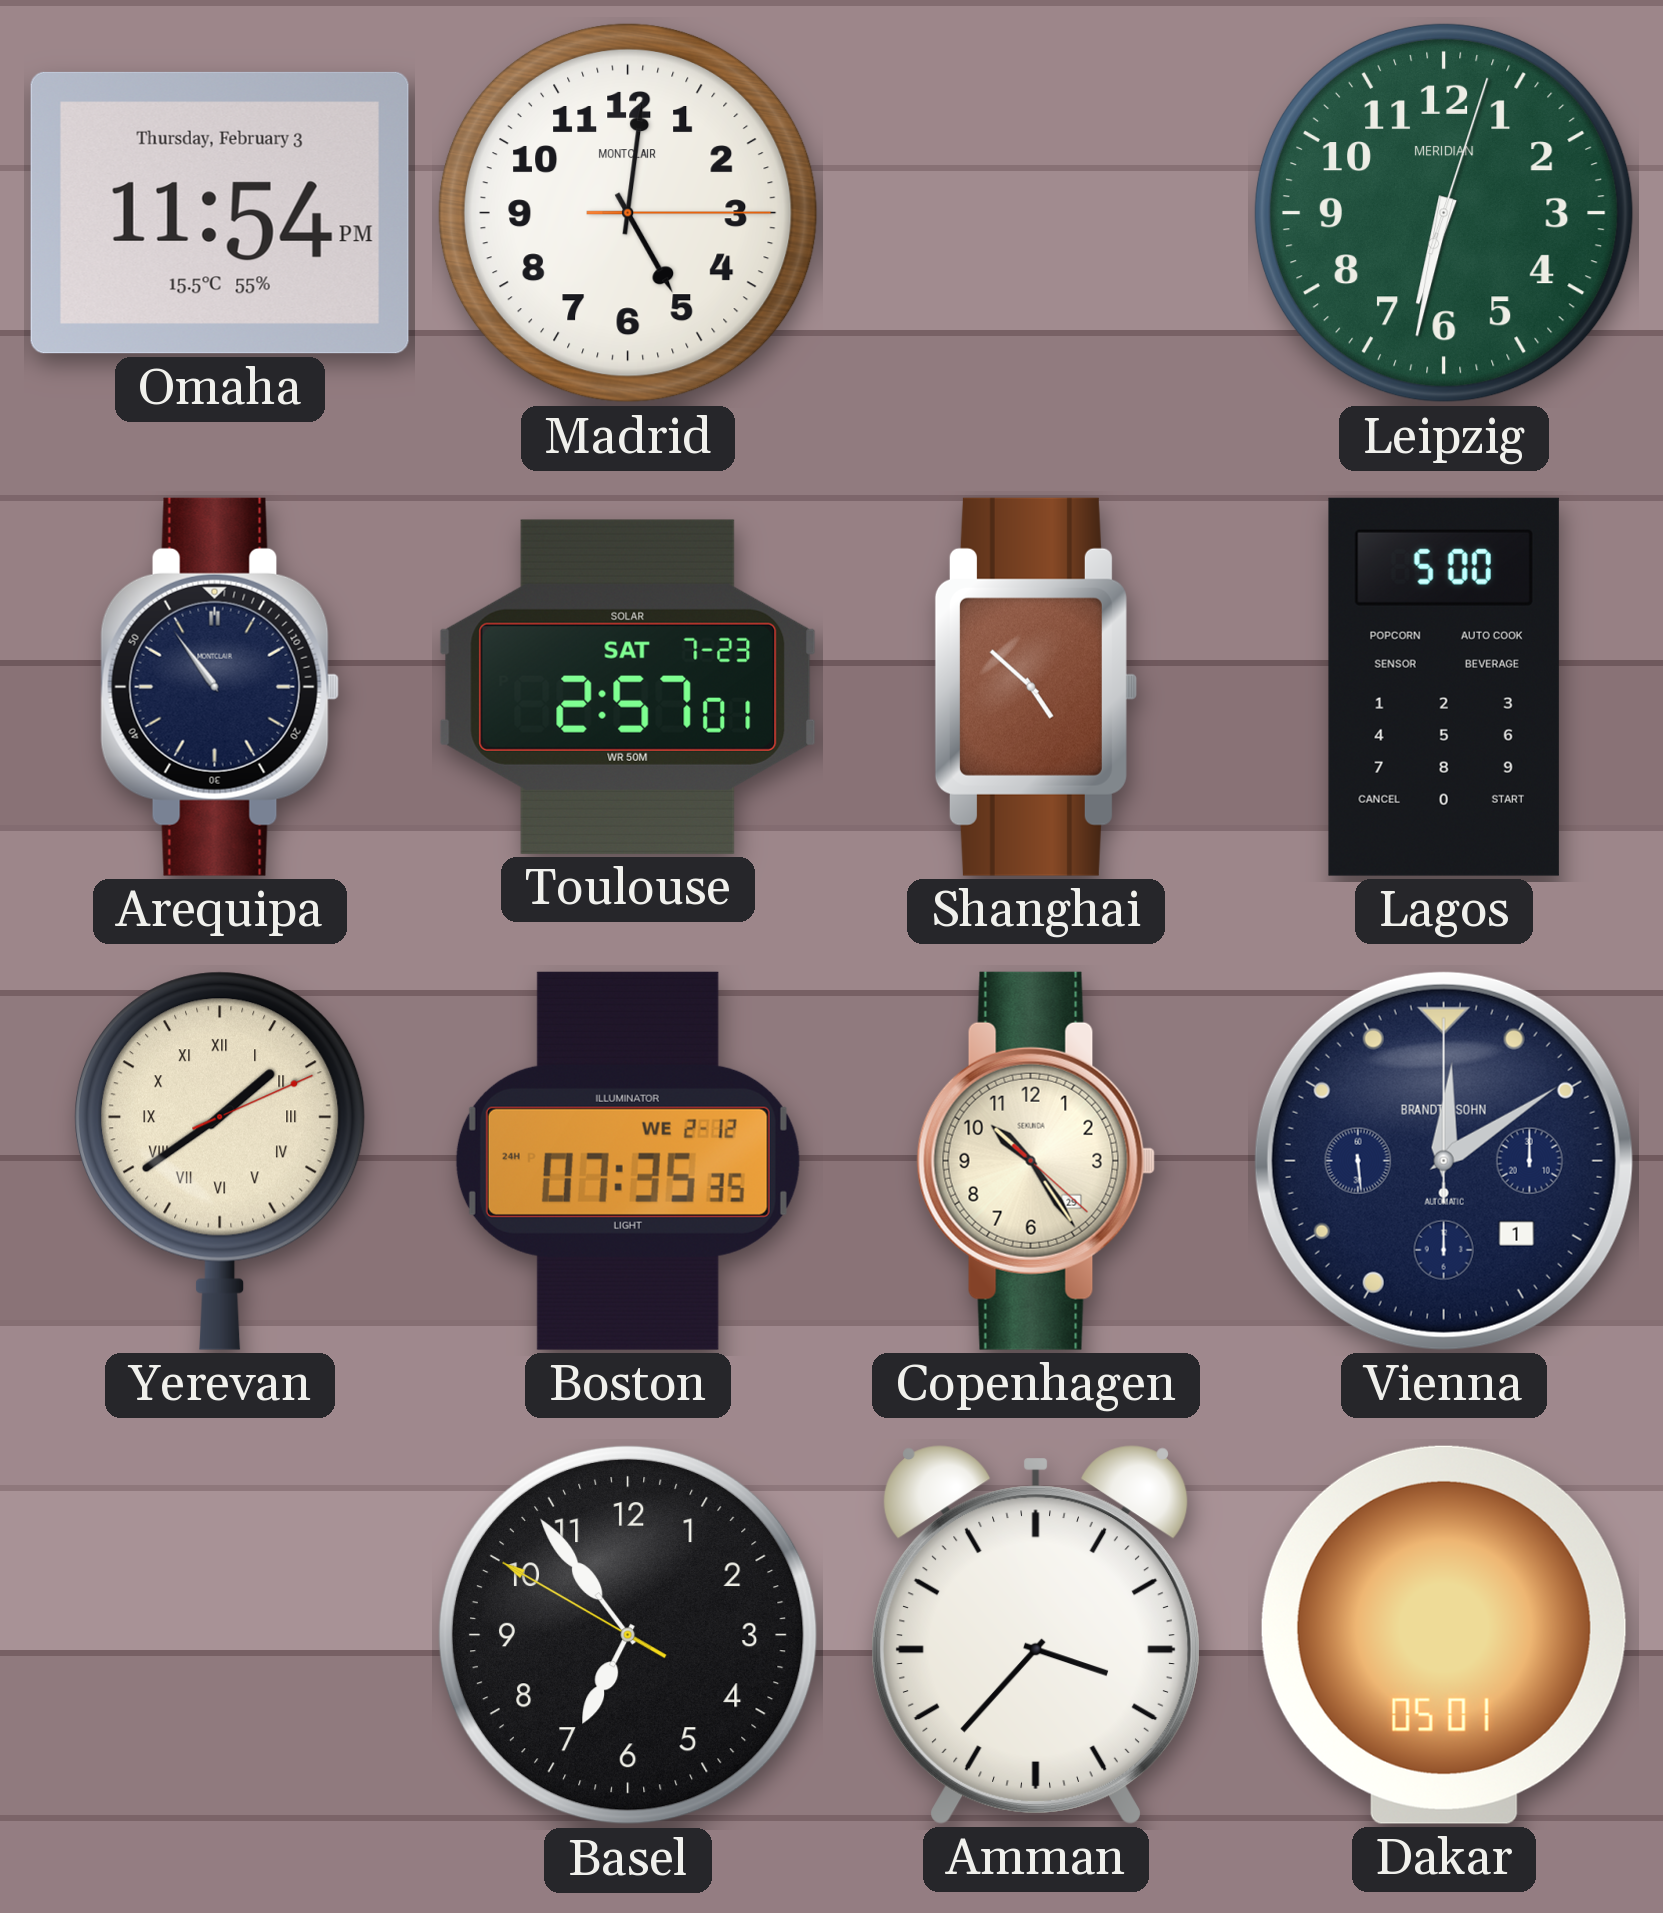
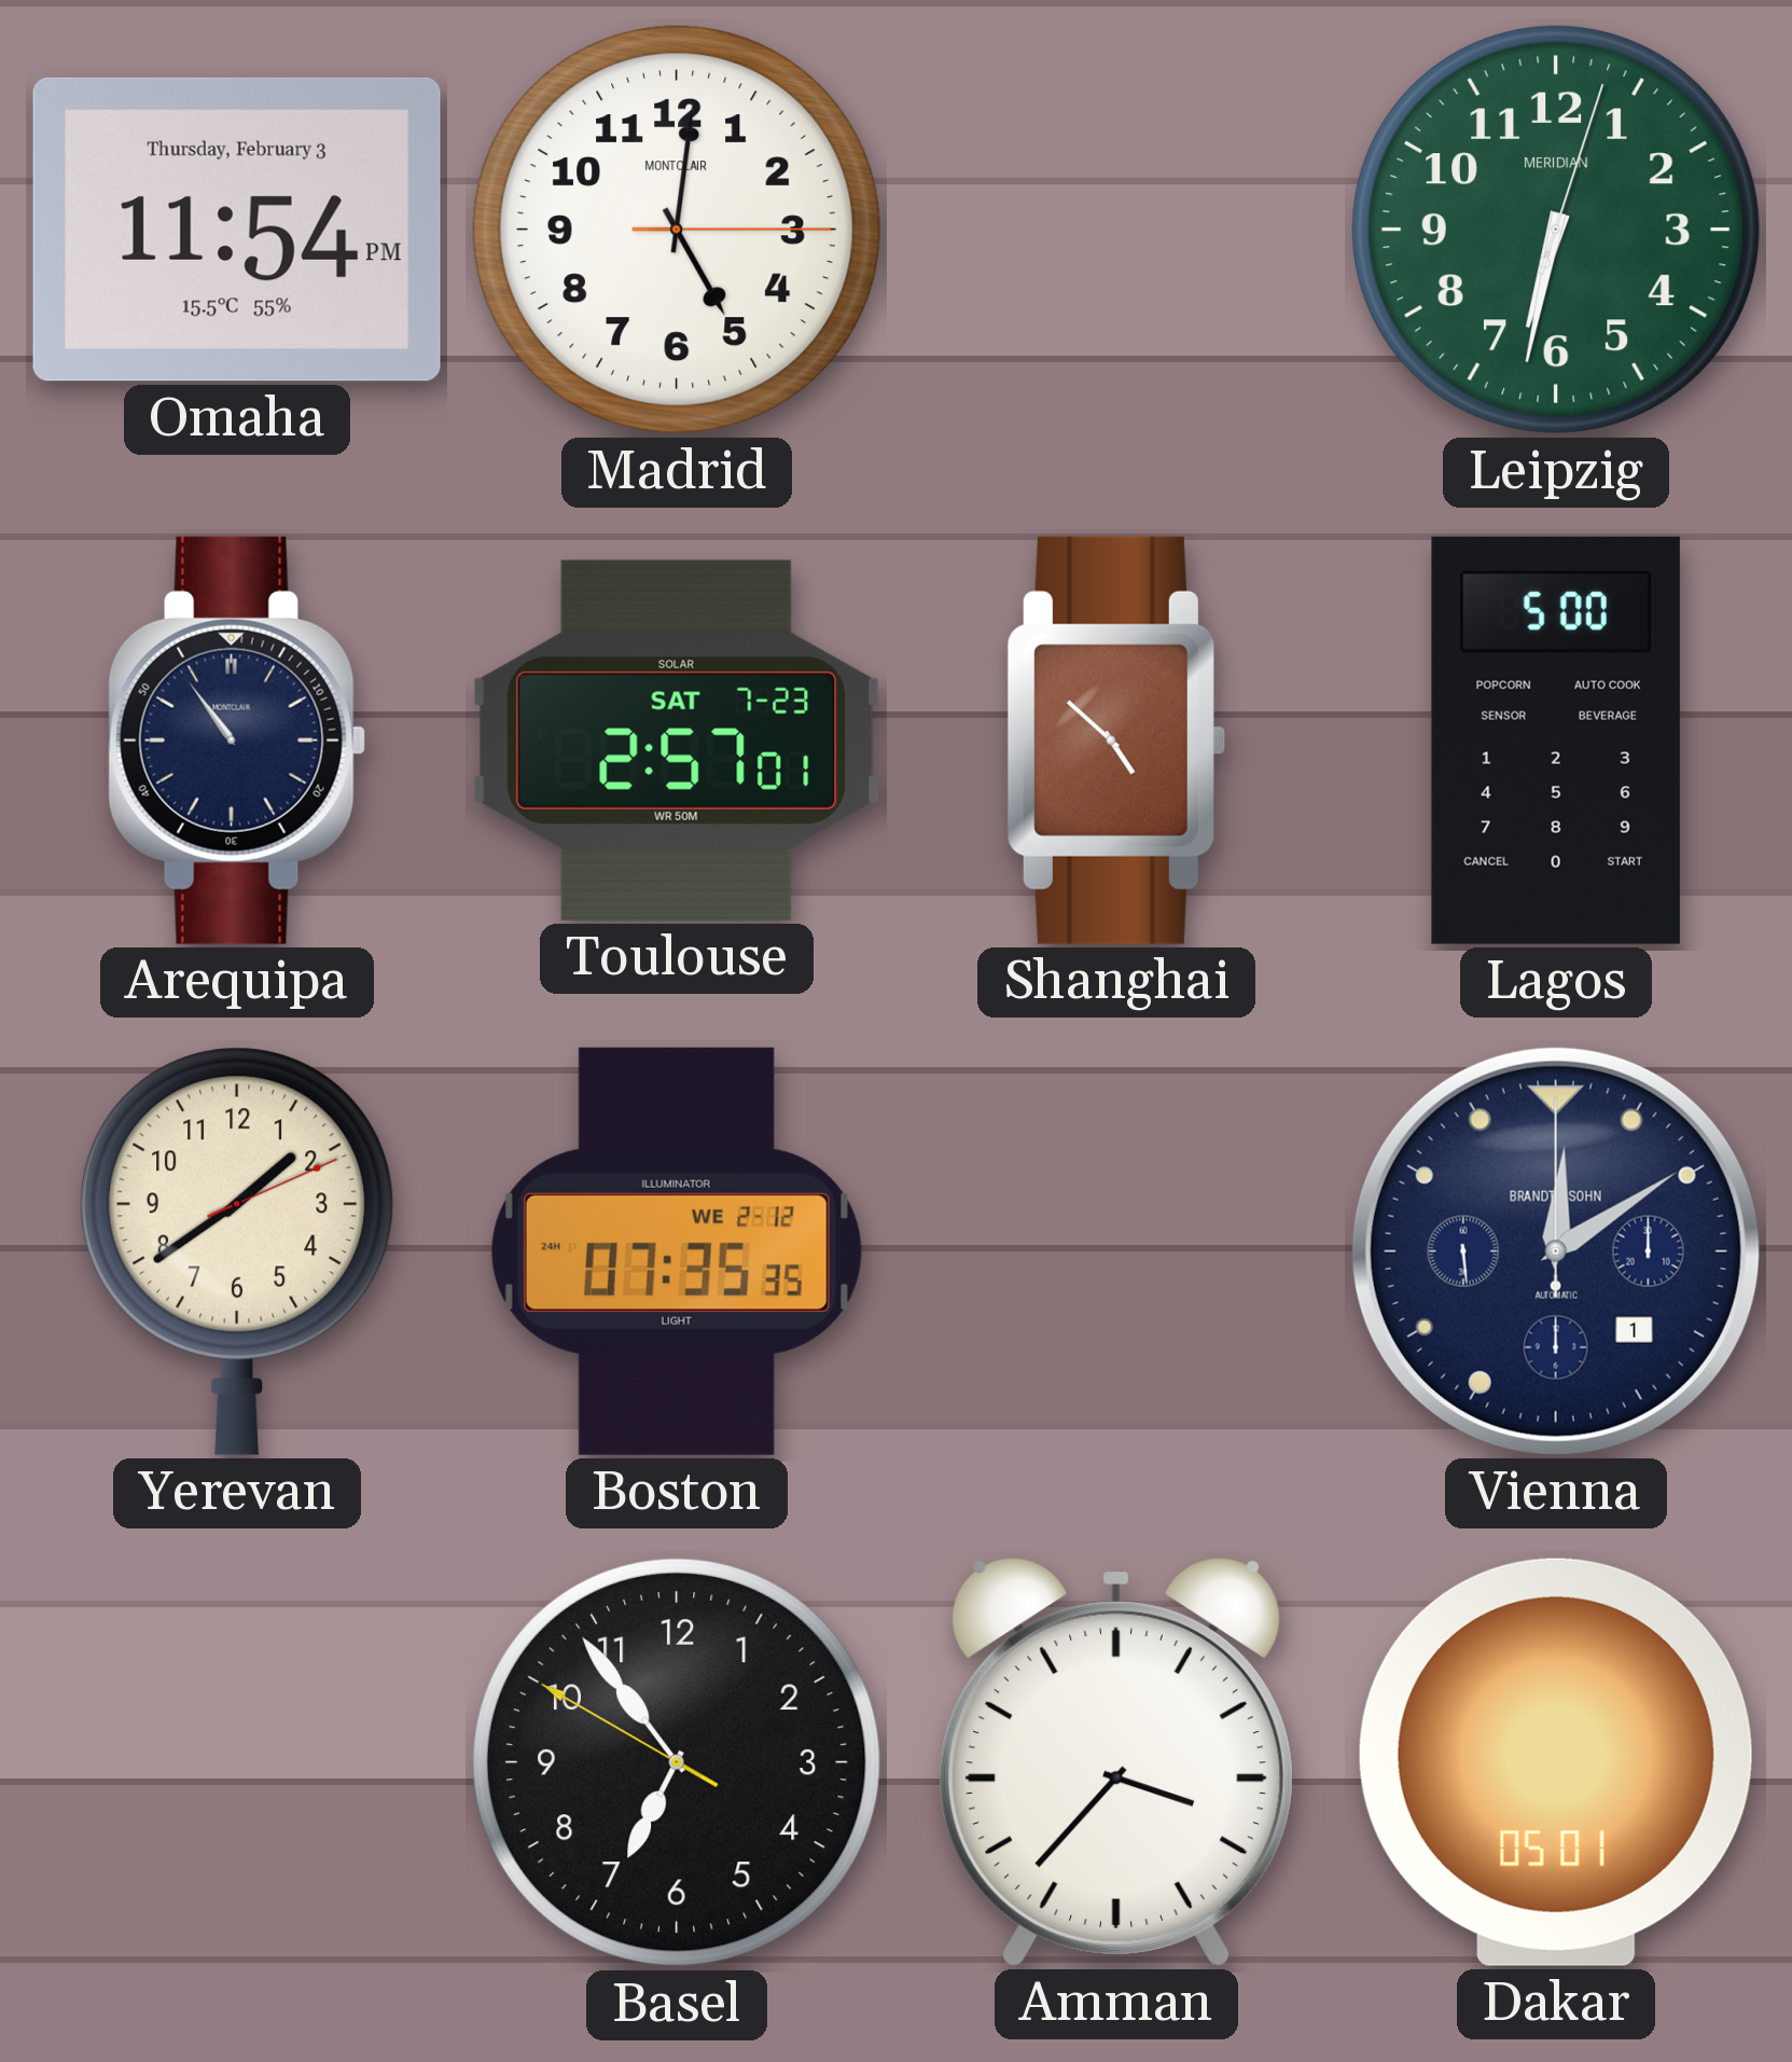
Yerevan numerals: Roman -> Arabic (237, 1251)
Copenhagen: 10:24 -> none (1036, 1161)
